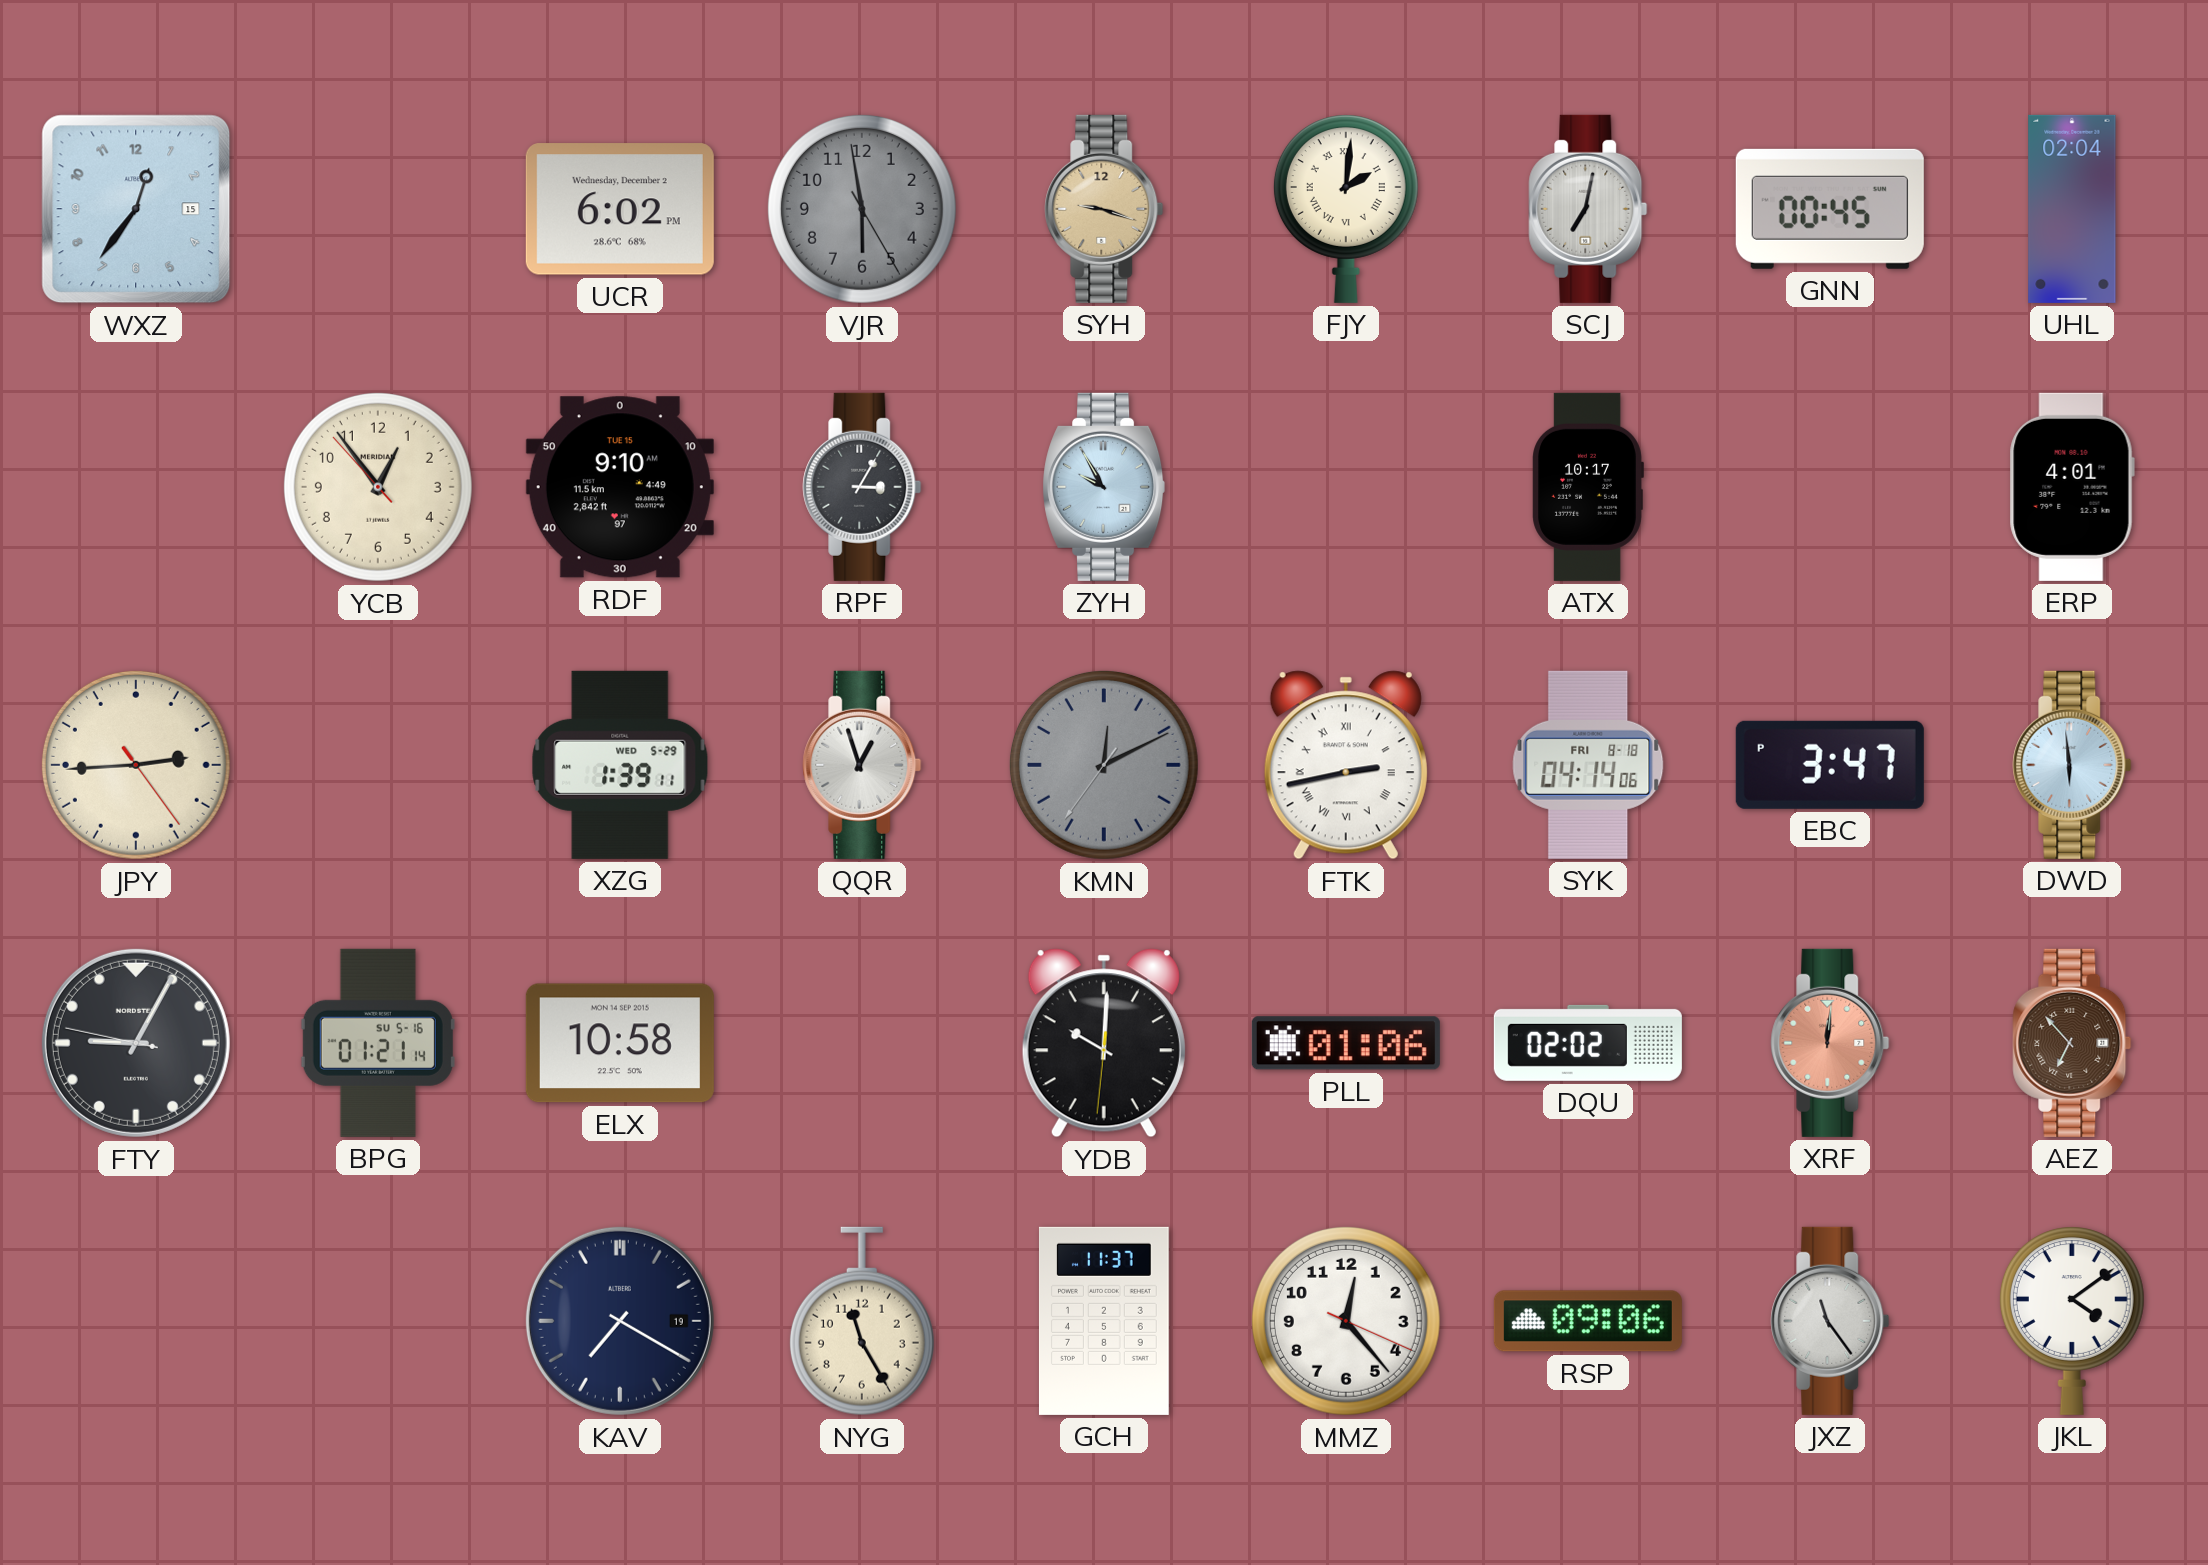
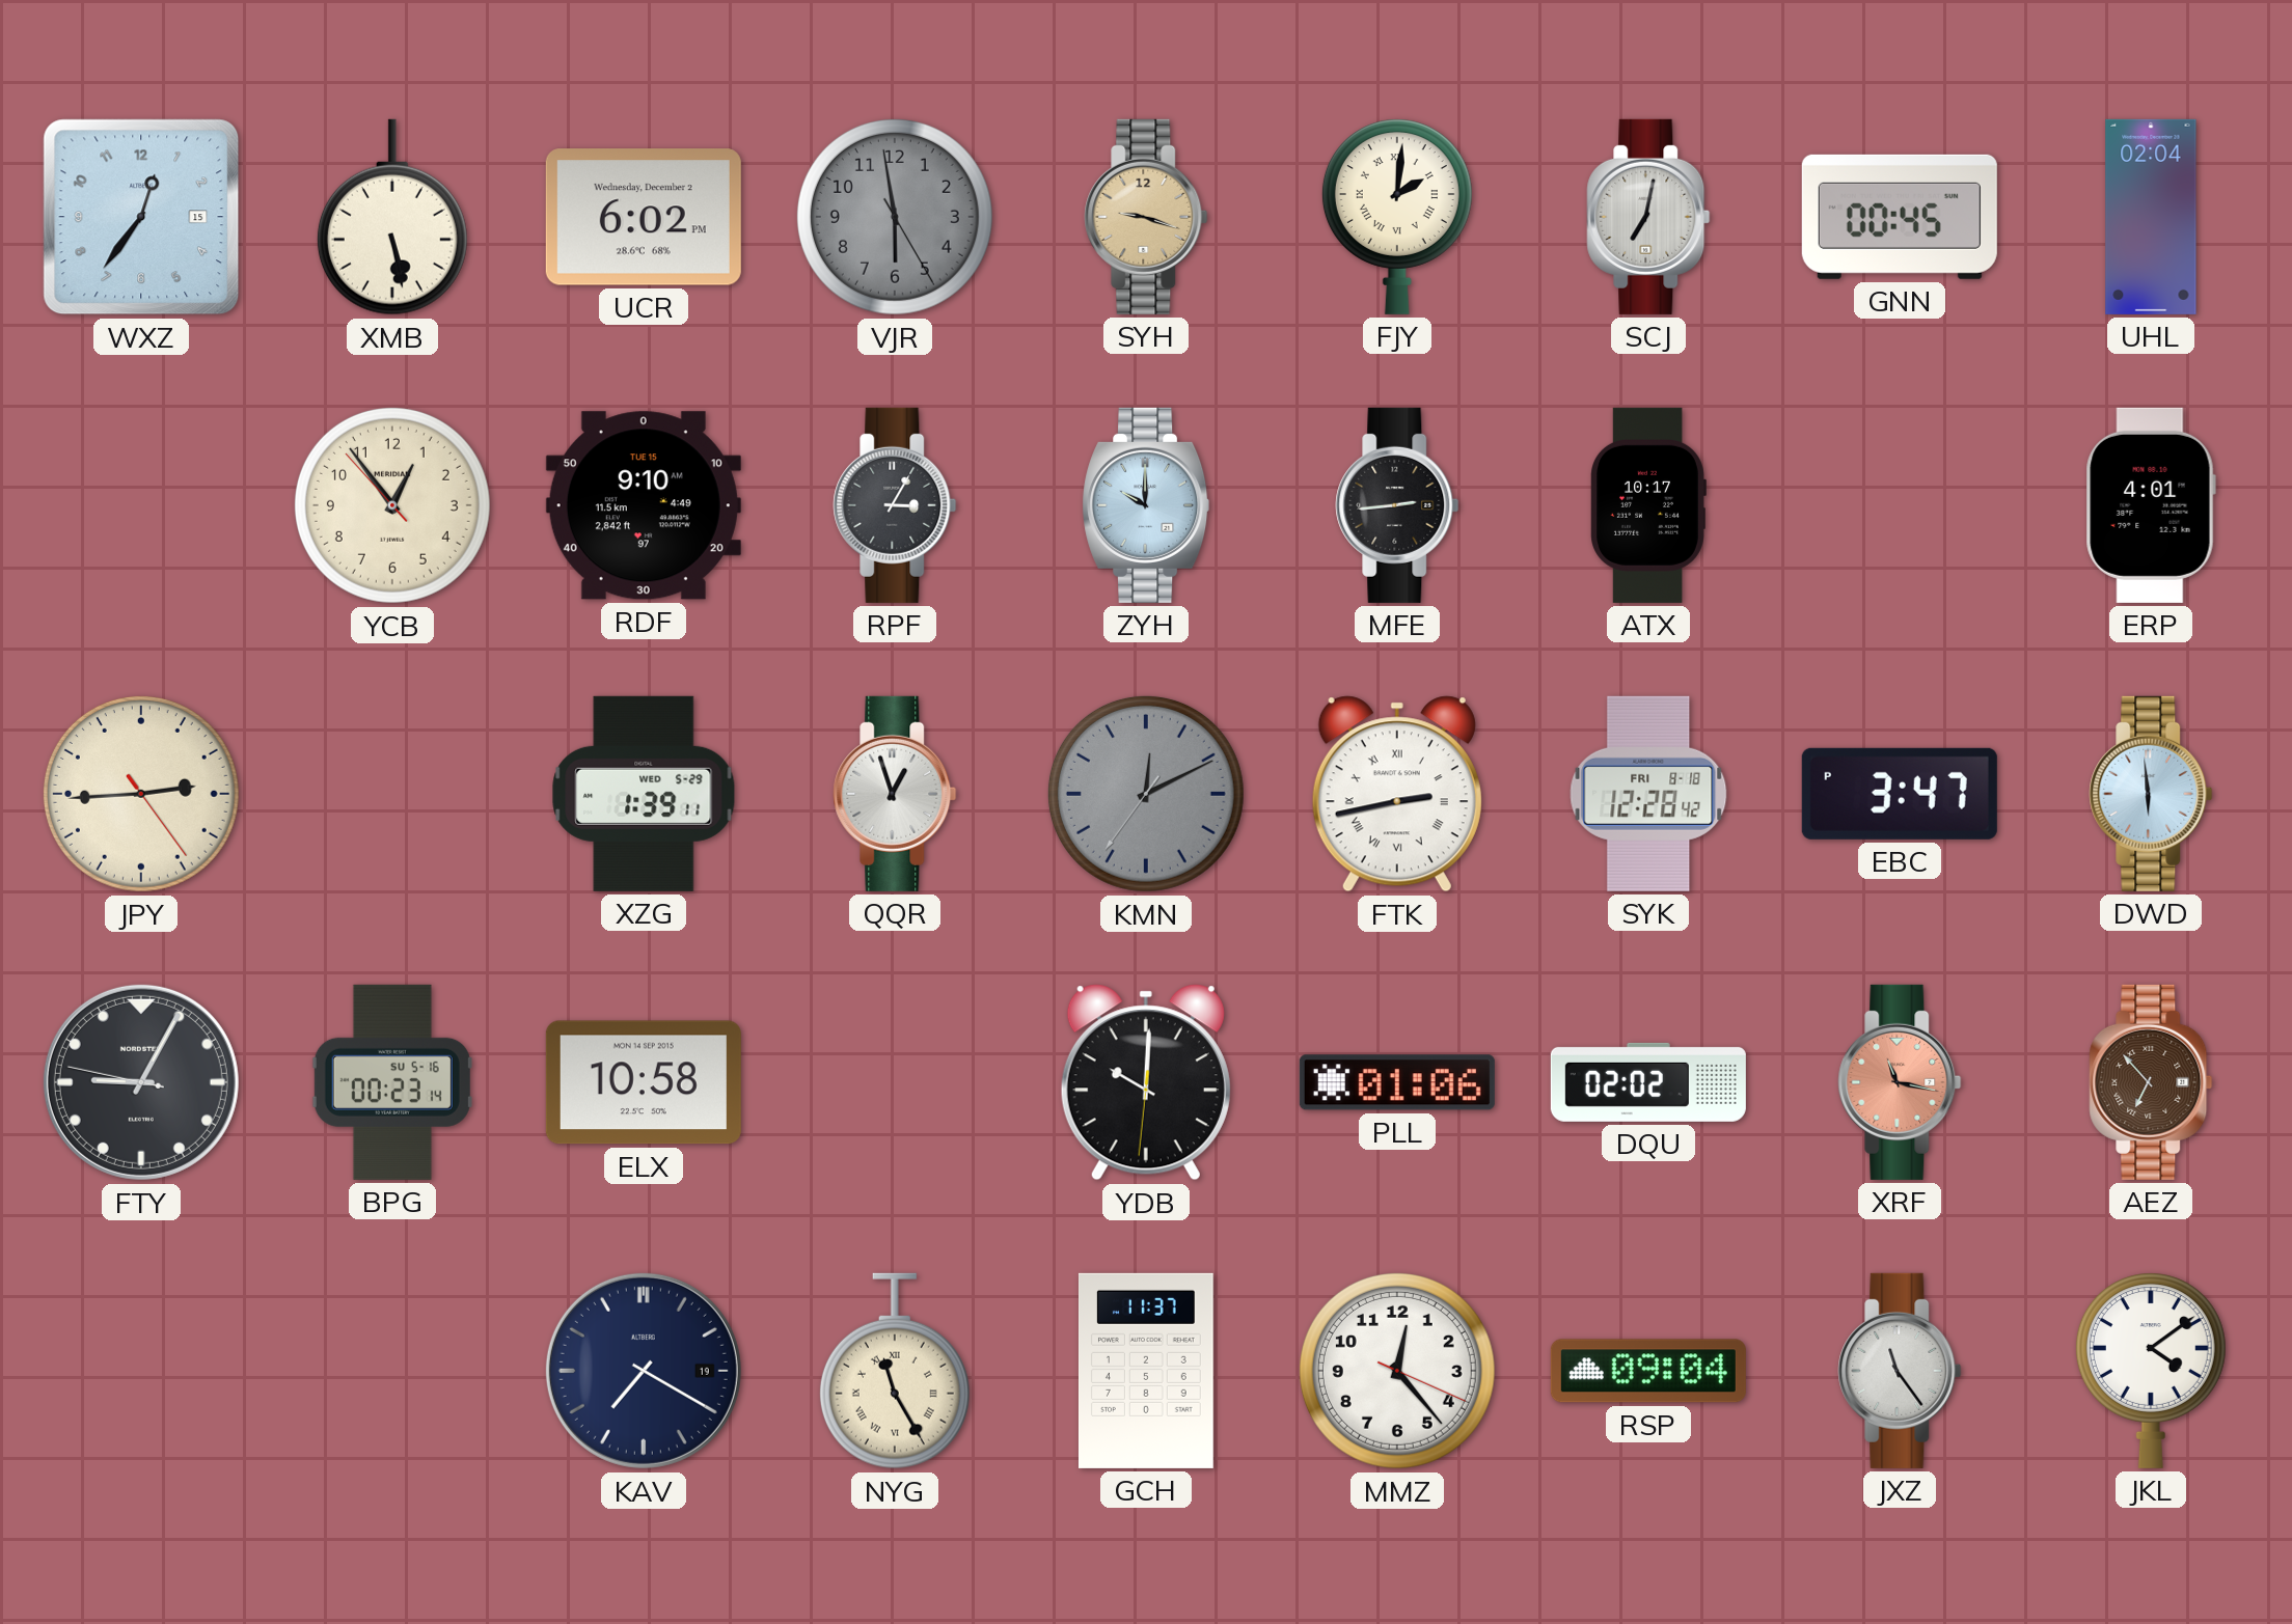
XMB: none -> 5:28 (392, 217)
ZYH: 9:55 -> 10:00 (1146, 505)
MFE: none -> 2:44 (1397, 505)
SYK: 04:14 -> 12:28 (1648, 794)
BPG: 01:21 -> 00:23 (392, 1082)
XRF: 12:01 -> 11:17 (1900, 1082)
NYG numerals: Arabic -> Roman (895, 1371)
RSP: 09:06 -> 09:04 (1648, 1371)
